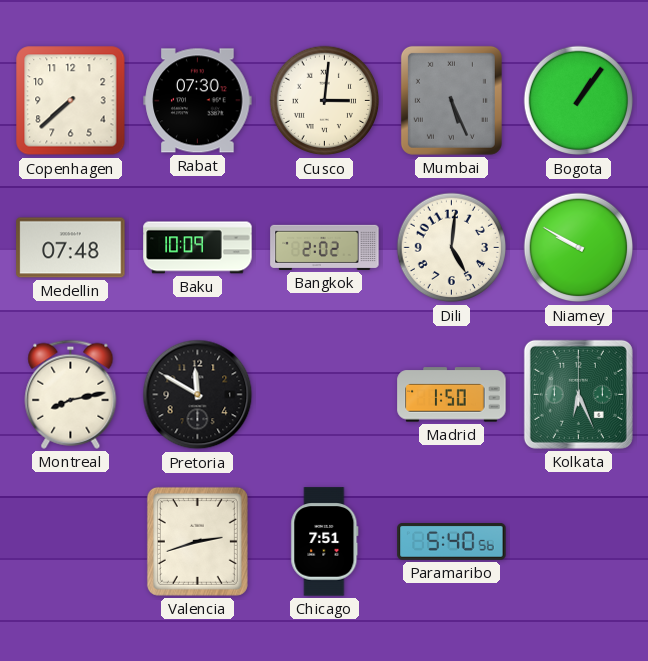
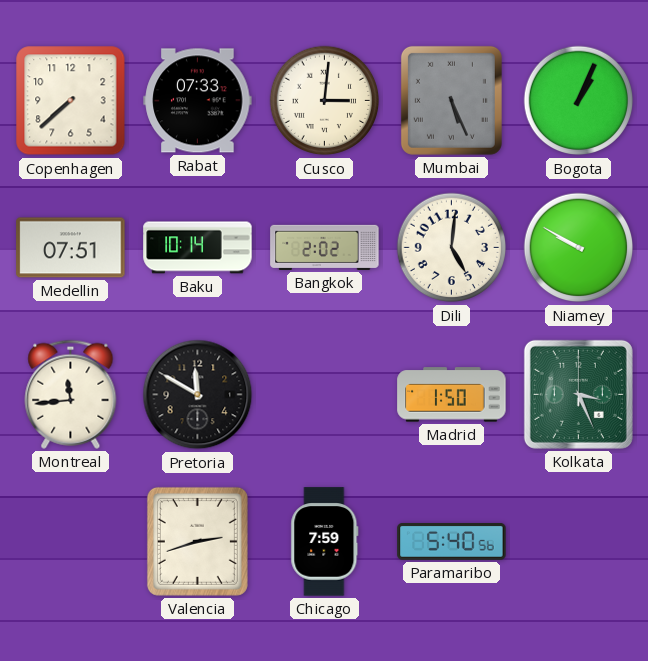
Rabat: 07:30 -> 07:33 (198, 101)
Bogota: 1:06 -> 1:04 (579, 101)
Medellin: 07:48 -> 07:51 (71, 248)
Baku: 10:09 -> 10:14 (198, 248)
Montreal: 8:13 -> 11:44 (71, 394)
Kolkata: 6:26 -> 3:26 (578, 394)
Chicago: 7:51 -> 7:59 (325, 542)
